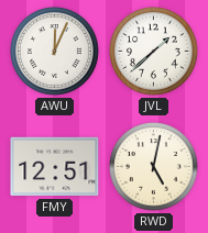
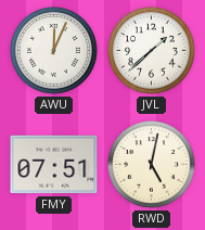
FMY: 12:51 -> 07:51 (54, 165)
